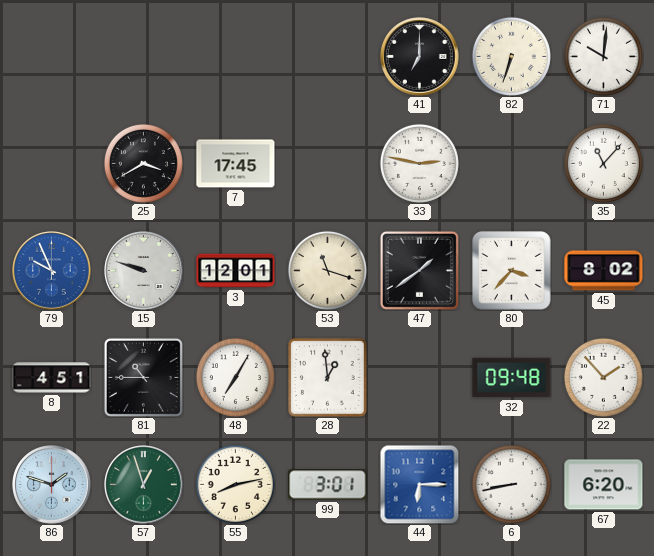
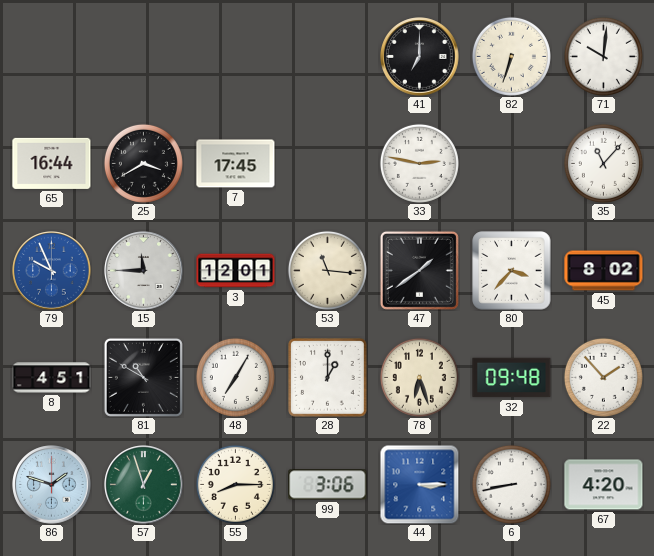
65: none -> 16:44 (52, 163)
15: 9:48 -> 11:45 (144, 271)
53: 11:18 -> 11:16 (327, 270)
81: 10:45 -> 10:50 (143, 377)
28: 12:59 -> 1:00 (328, 378)
78: none -> 6:27 (419, 377)
55: 8:13 -> 8:15 (235, 484)
99: 3:01 -> 3:06 (328, 485)
44: 6:15 -> 3:15 (419, 484)
67: 6:20 -> 4:20 (604, 485)
